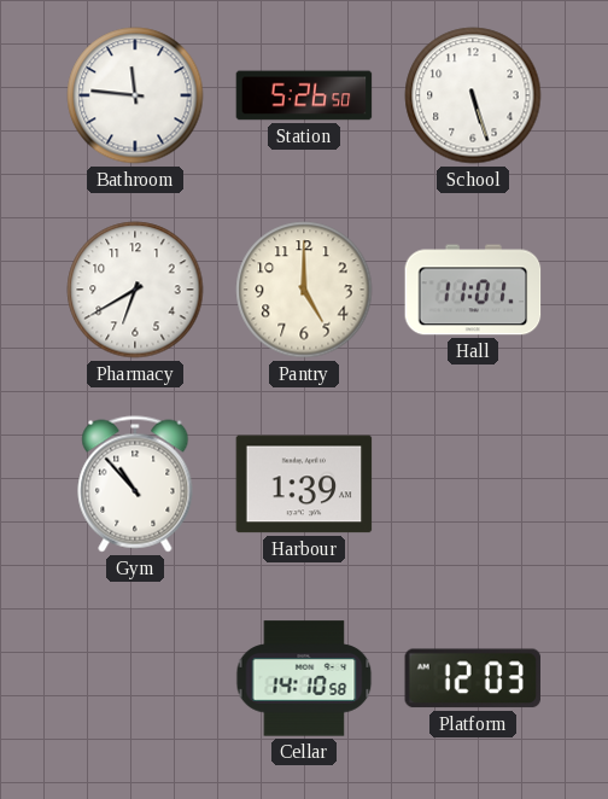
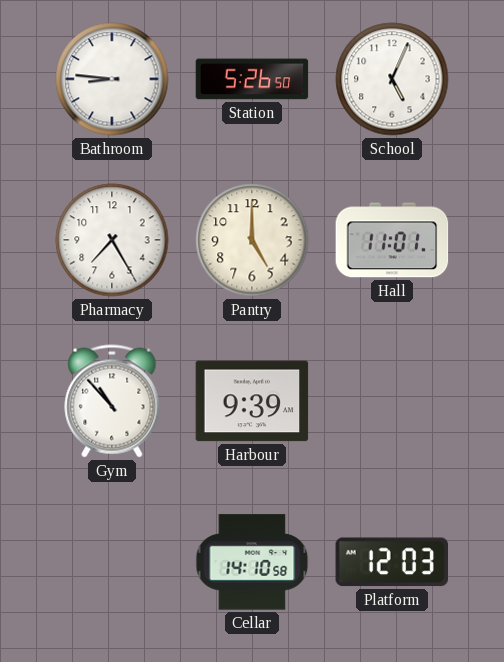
Bathroom: 11:46 -> 8:46 (112, 79)
School: 5:27 -> 5:04 (392, 79)
Pharmacy: 6:40 -> 7:25 (112, 240)
Harbour: 1:39 -> 9:39 (252, 401)
